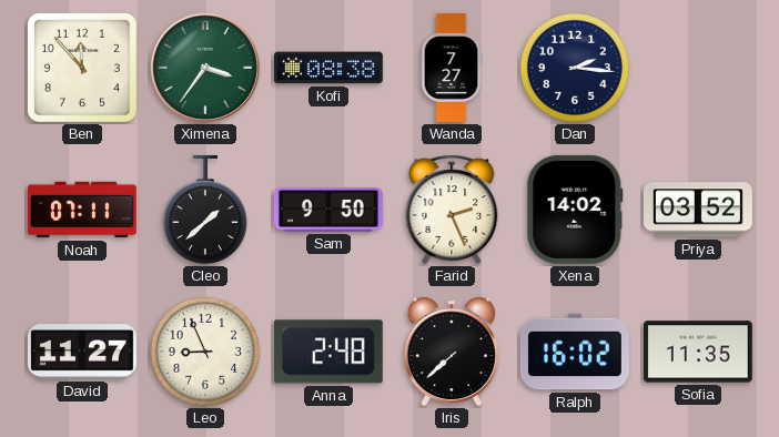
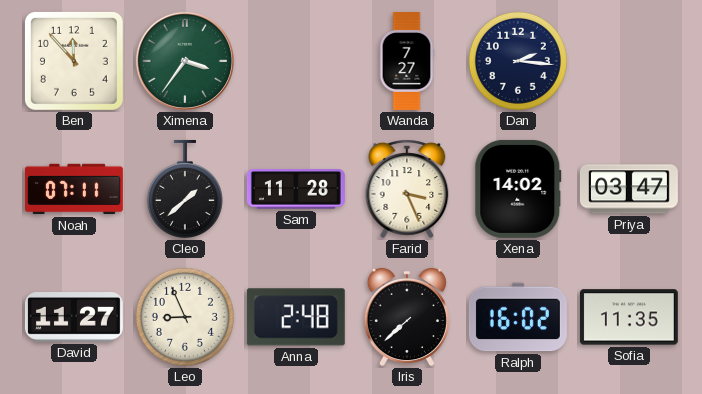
Kofi: 08:38 -> none (328, 68)
Sam: 9:50 -> 11:28 (296, 189)
Farid: 2:26 -> 3:26 (407, 189)
Priya: 03:52 -> 03:47 (629, 189)
